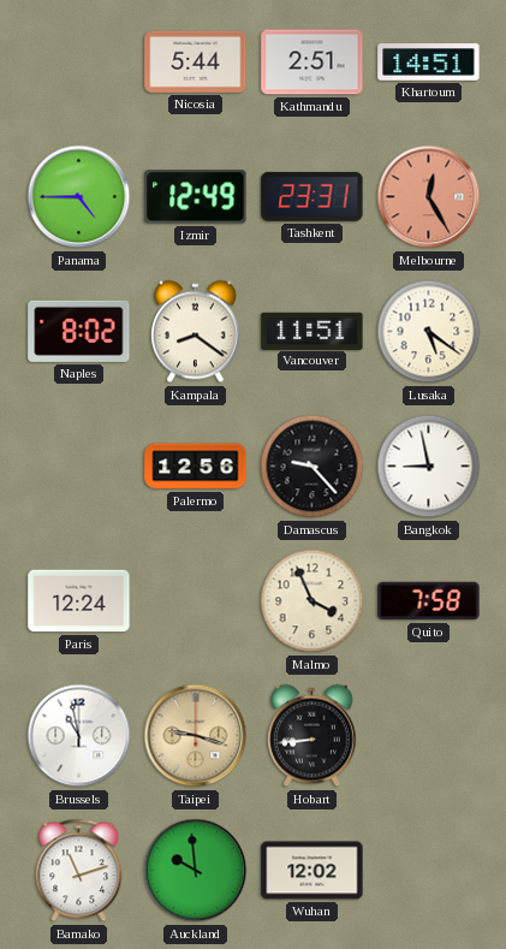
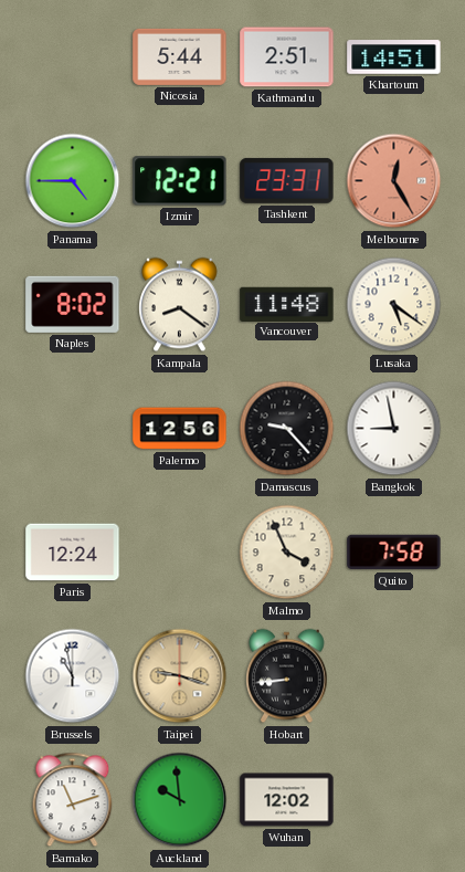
Izmir: 12:49 -> 12:21 (180, 181)
Vancouver: 11:51 -> 11:48 (287, 304)
